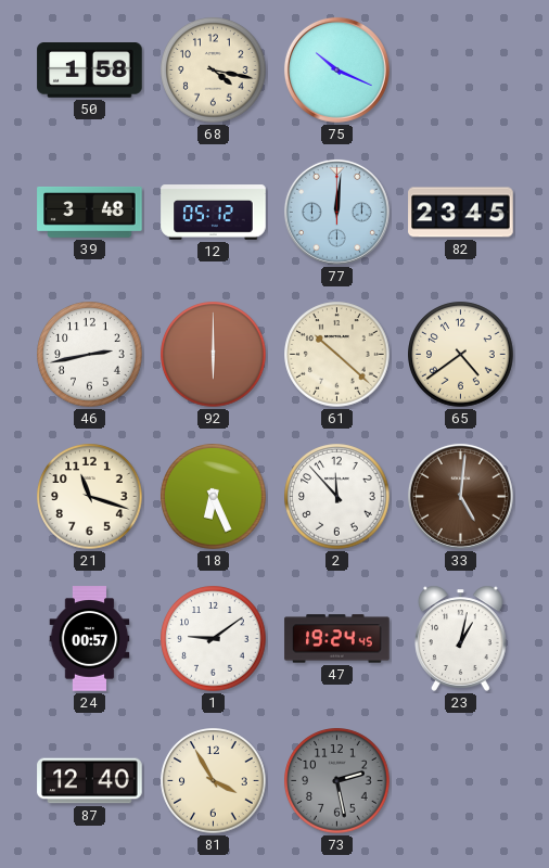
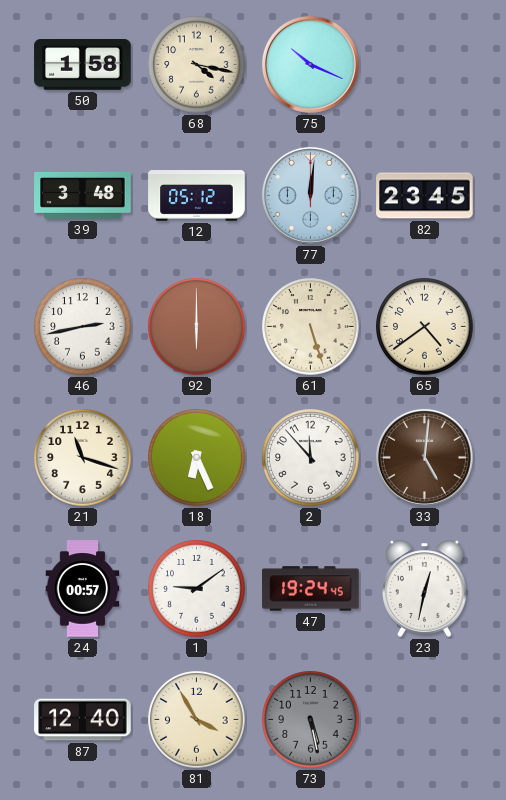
61: 10:22 -> 5:27 (311, 327)
23: 1:02 -> 12:32 (425, 588)
73: 2:28 -> 5:28 (311, 720)
